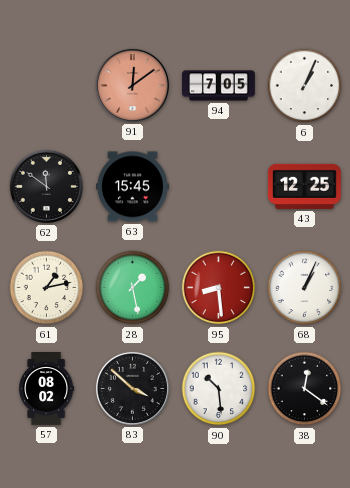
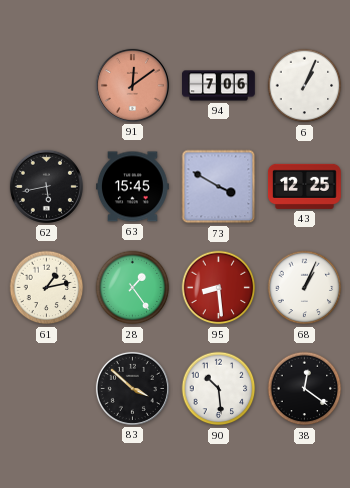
94: 7:05 -> 7:06 (219, 86)
62: 11:51 -> 5:43 (46, 186)
73: none -> 3:50 (219, 187)
28: 1:28 -> 1:24 (133, 288)
57: 08:02 -> none (47, 389)
